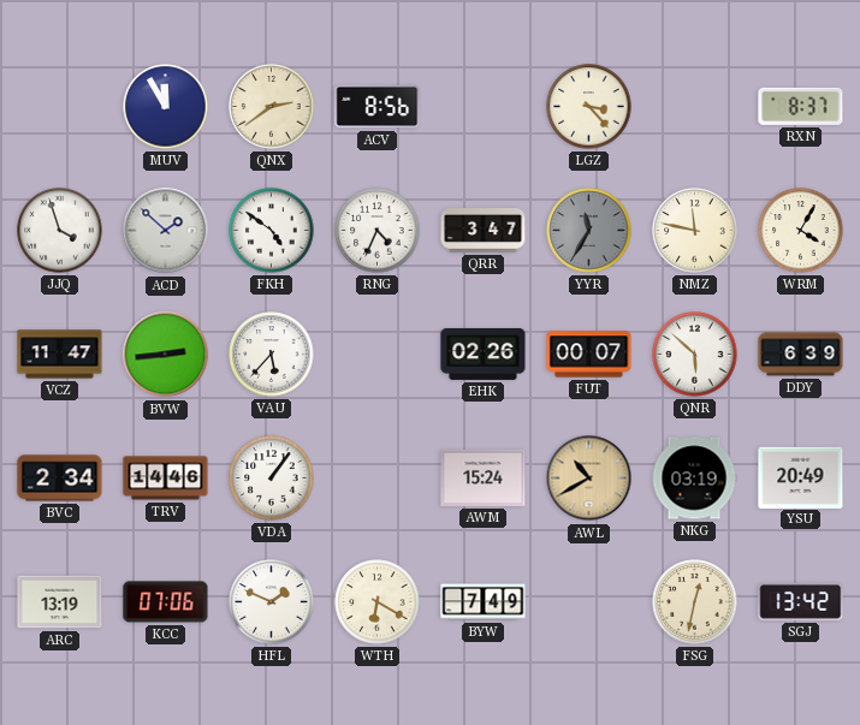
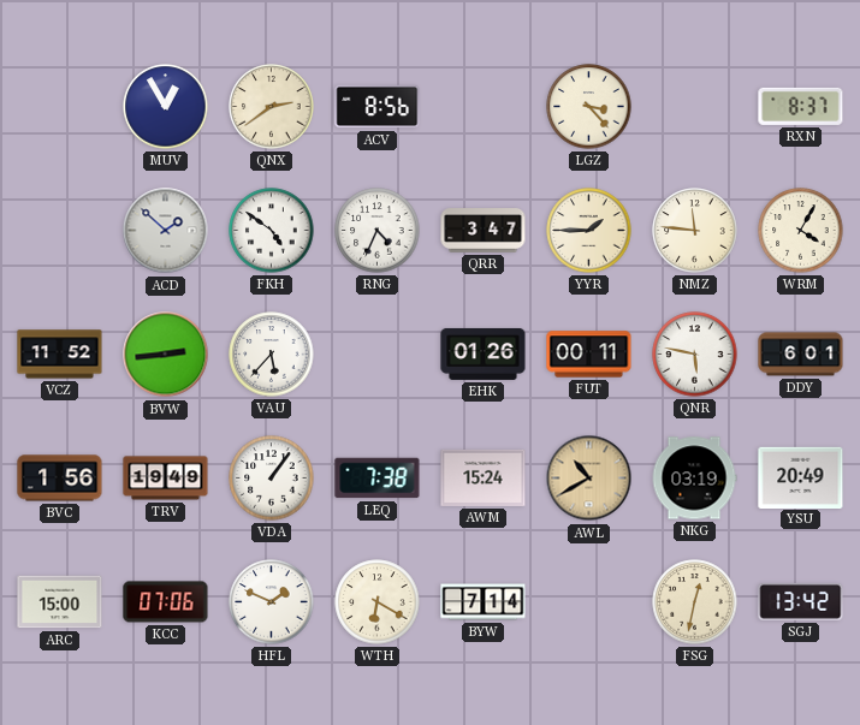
MUV: 11:55 -> 12:55 (166, 107)
JJQ: 3:57 -> none (60, 231)
YYR: 11:35 -> 1:45 (589, 231)
YYR dial: grey -> cream (589, 231)
NMZ: 11:47 -> 11:46 (695, 231)
VCZ: 11:47 -> 11:52 (60, 355)
EHK: 02:26 -> 01:26 (484, 353)
FUT: 00:07 -> 00:11 (589, 355)
QNR: 5:52 -> 5:47 (695, 355)
DDY: 6:39 -> 6:01 (801, 355)
BVC: 2:34 -> 1:56 (60, 479)
TRV: 14:46 -> 19:49 (166, 479)
LEQ: none -> 7:38 (378, 479)
ARC: 13:19 -> 15:00 (60, 602)
BYW: 7:49 -> 7:14 (484, 602)
